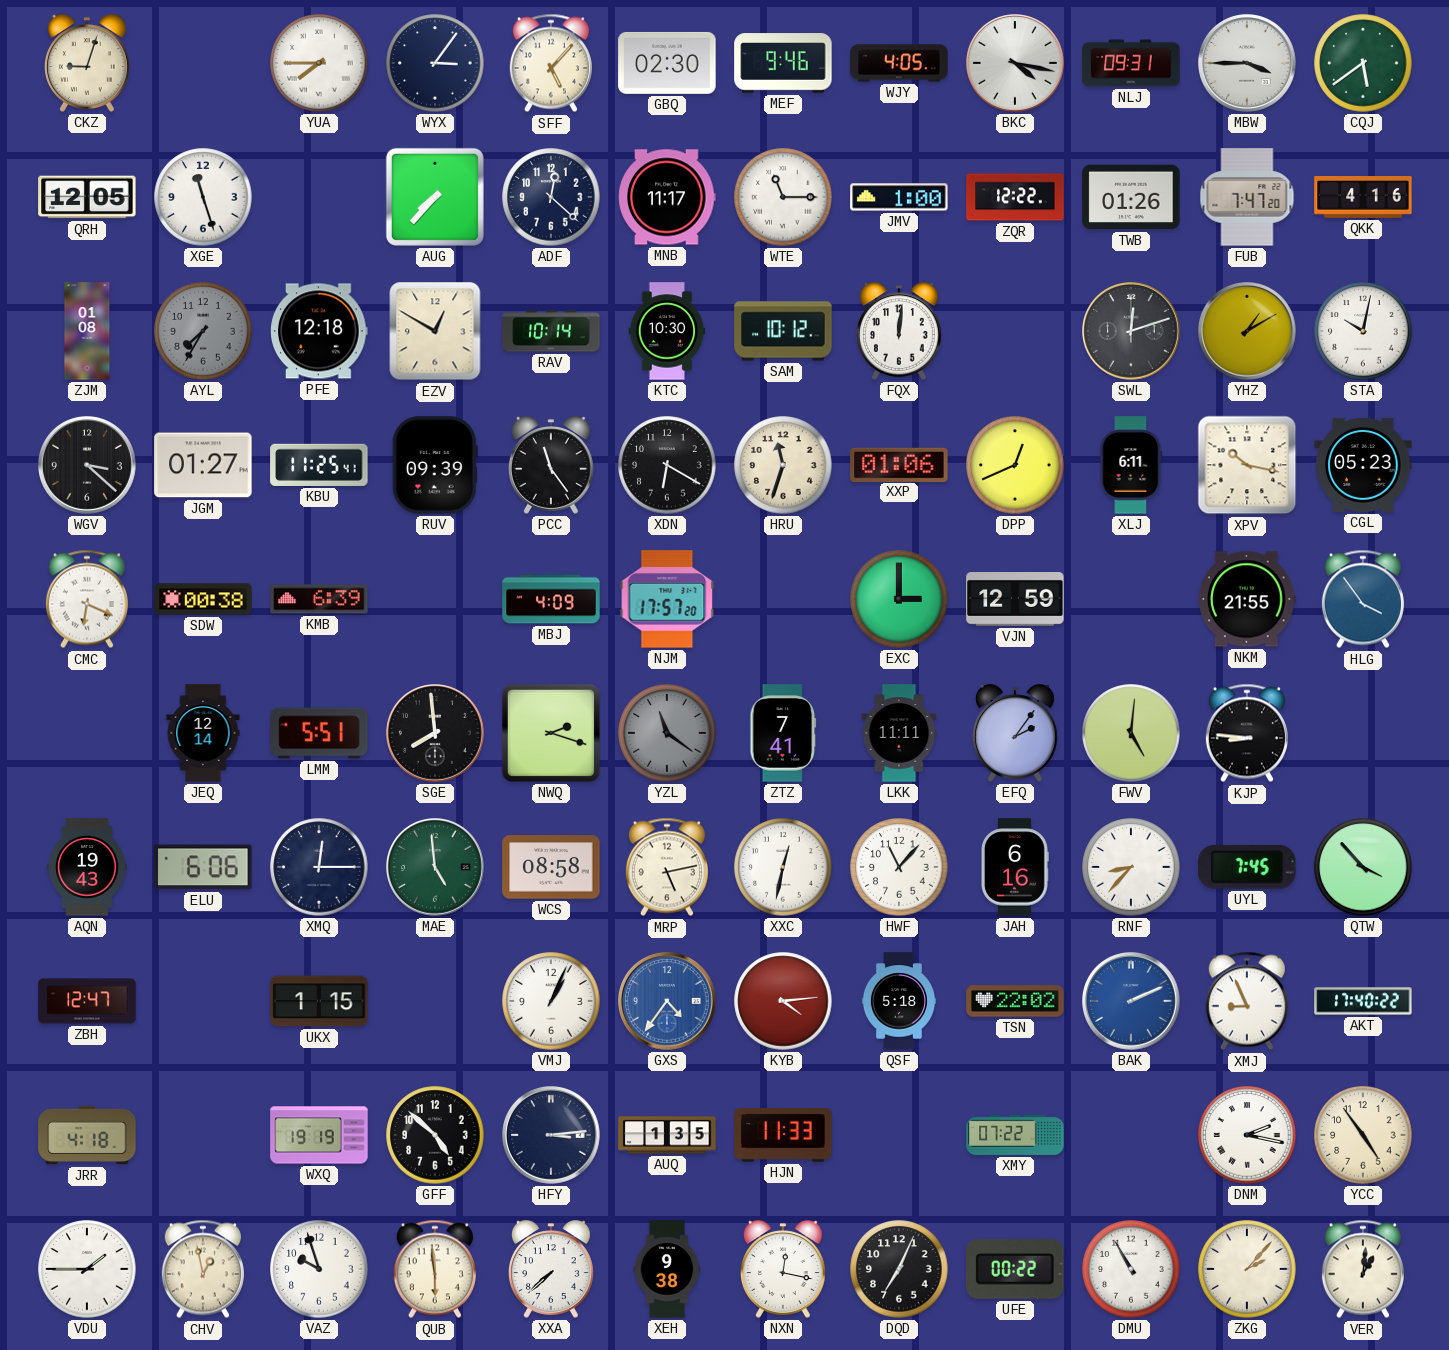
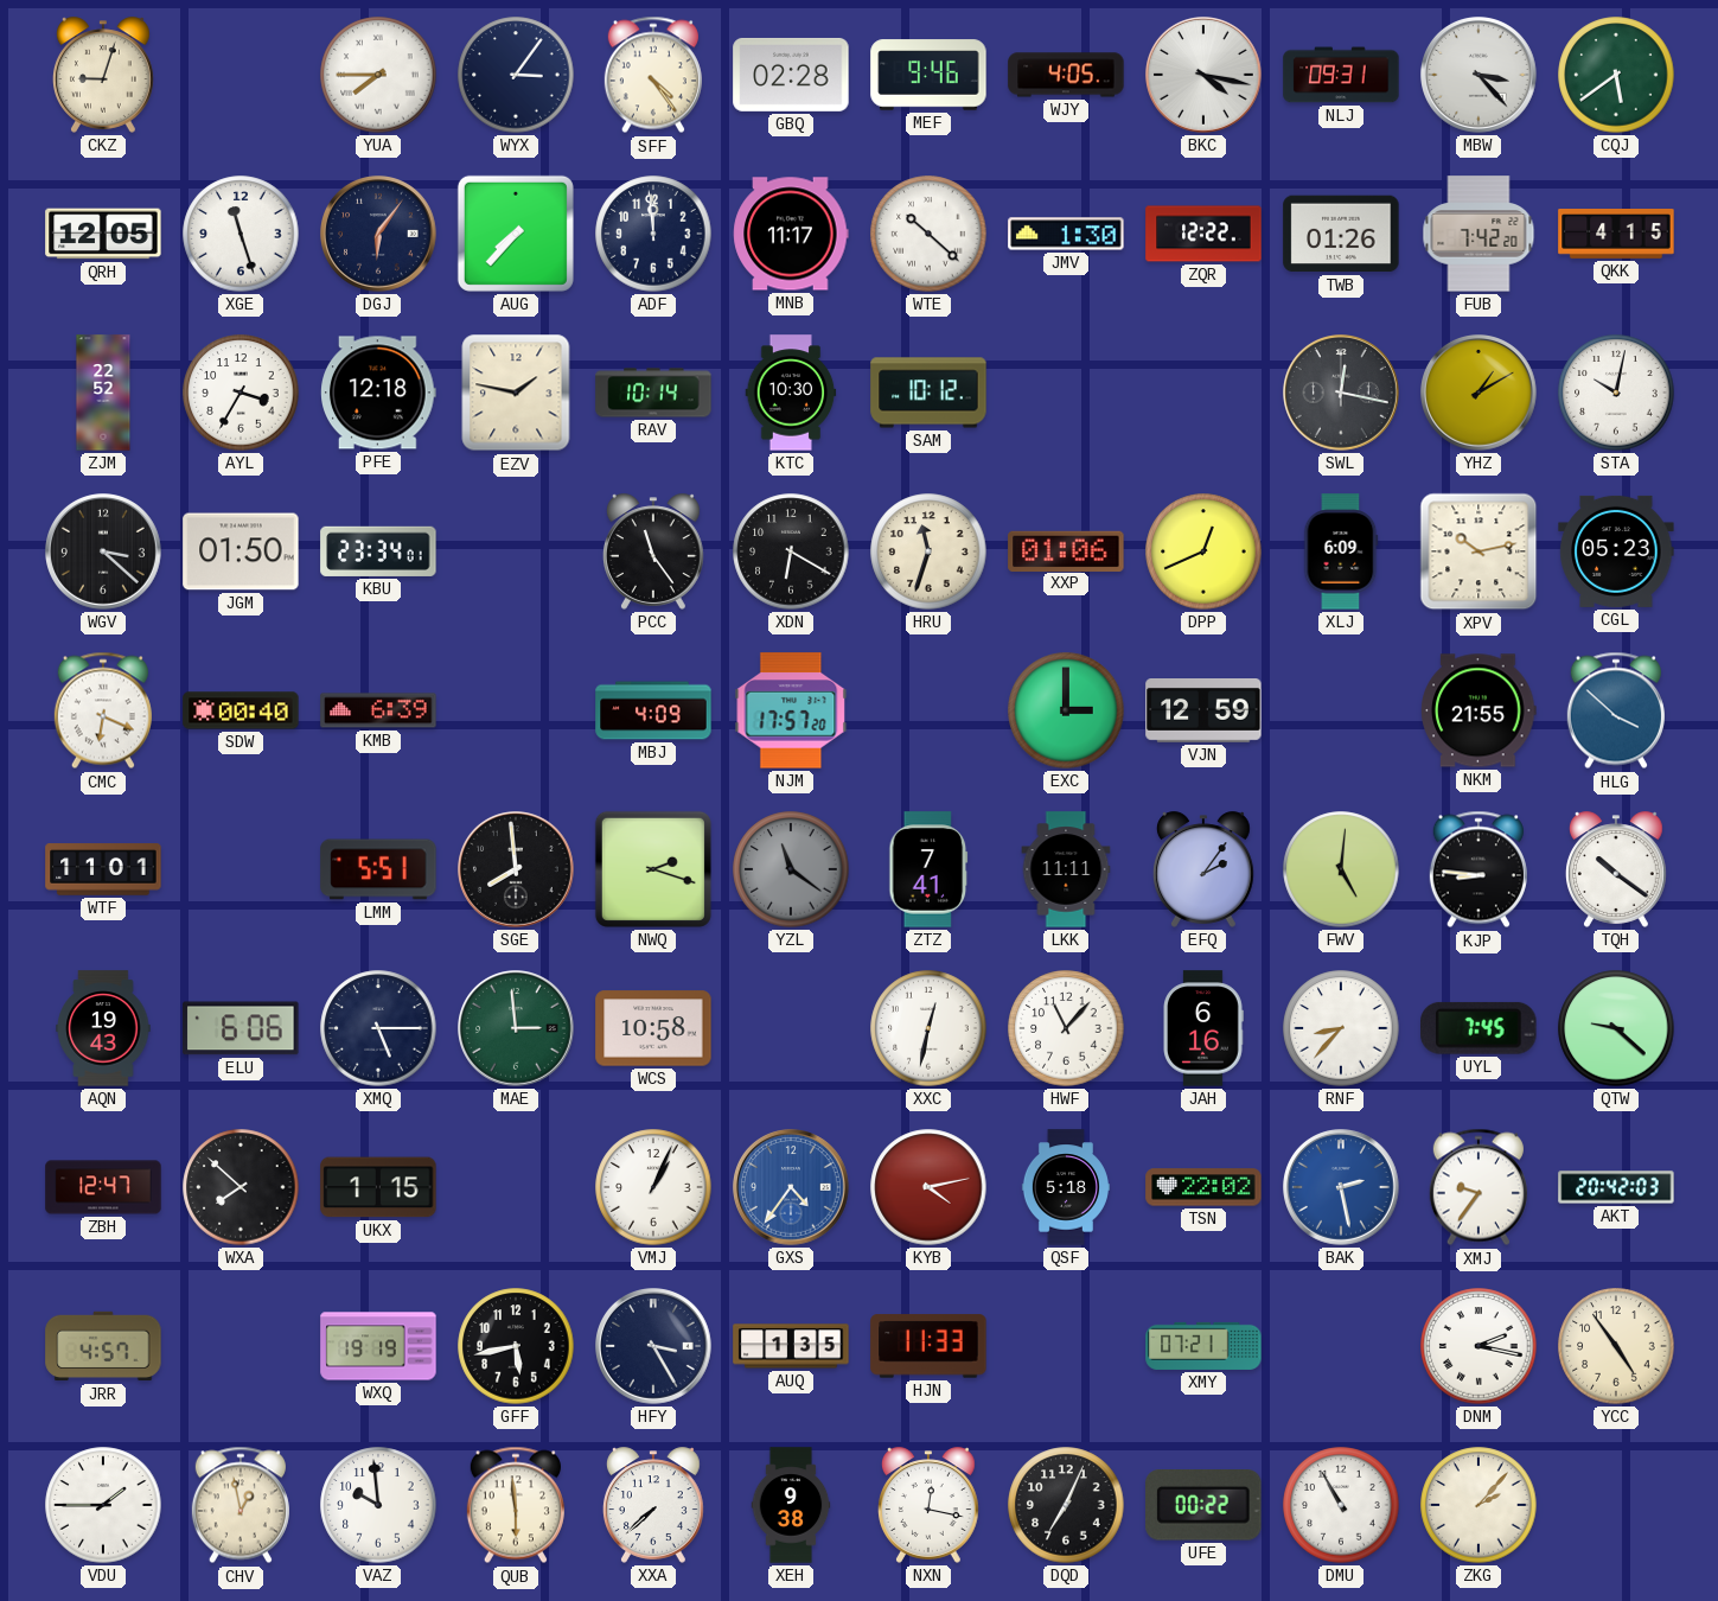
SFF: 5:07 -> 4:24 (653, 75)
GBQ: 02:30 -> 02:28 (791, 75)
MBW: 3:45 -> 3:23 (1480, 76)
DGJ: none -> 6:06 (379, 235)
ADF: 12:22 -> 11:59 (653, 234)
WTE: 11:15 -> 10:22 (928, 234)
JMV: 1:00 -> 1:30 (1066, 234)
FUB: 7:47 -> 7:42 (1478, 234)
QKK: 4:16 -> 4:15 (1616, 235)
ZJM: 01:08 -> 22:52 (103, 393)
AYL: 7:35 -> 3:35 (241, 393)
AYL dial: grey -> white (241, 393)
EZV: 12:50 -> 1:47 (516, 393)
FQX: 12:01 -> none (899, 331)
SWL: 12:12 -> 12:17 (1342, 394)
JGM: 01:27 -> 01:50 (241, 551)
KBU: 11:25 -> 23:34 (378, 551)
RUV: 09:39 -> none (435, 465)
XLJ: 6:11 -> 6:09 (1341, 551)
XPV: 10:17 -> 10:13 (1478, 551)
SDW: 00:38 -> 00:40 (241, 710)
HLG: 3:54 -> 3:52 (1616, 710)
WTF: none -> 11:01 (103, 869)
JEQ: 12:14 -> none (203, 733)
TQH: none -> 10:21 (1616, 869)
XMQ: 12:15 -> 5:15 (378, 1028)
MAE: 4:59 -> 2:59 (517, 1029)
WCS: 08:58 -> 10:58 (653, 1028)
MRP: 5:13 -> none (667, 867)
QTW: 3:53 -> 9:22 (1616, 1028)
WXA: none -> 7:52 (241, 1187)
KYB: 4:14 -> 4:13 (928, 1187)
BAK: 2:11 -> 2:28 (1342, 1188)
XMJ: 8:56 -> 9:36 (1478, 1187)
AKT: 17:40 -> 20:42 (1616, 1187)
JRR: 4:18 -> 4:57 (103, 1346)
GFF: 4:52 -> 5:43 (516, 1346)
HFY: 3:14 -> 3:25 (654, 1347)
XMY: 07:22 -> 07:21 (1203, 1346)
VAZ: 9:57 -> 9:59 (378, 1505)
VER: 1:01 -> none (1363, 1269)
